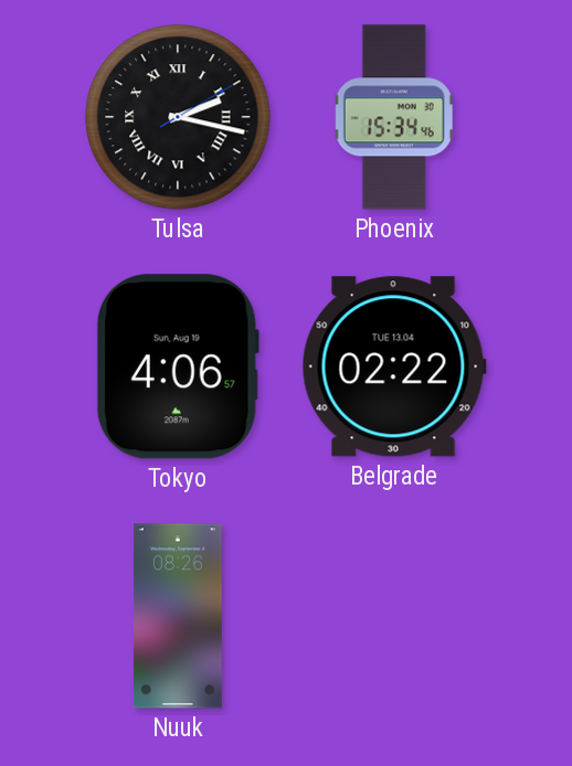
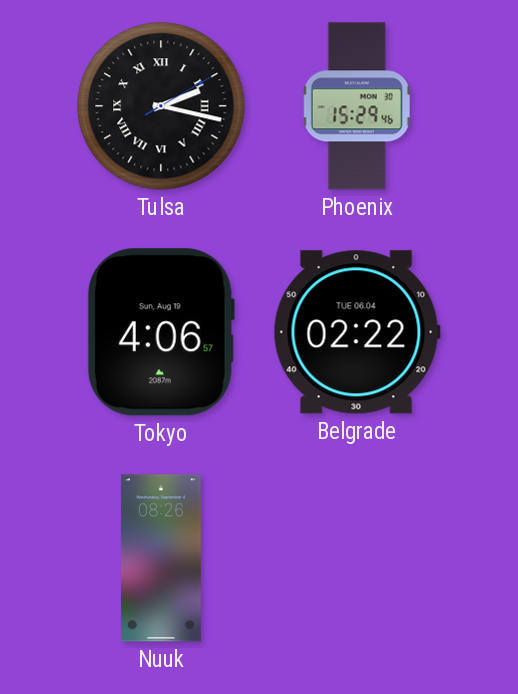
Phoenix: 15:34 -> 15:29 (357, 106)
Belgrade date: TUE 13.04 -> TUE 06.04 (357, 332)
